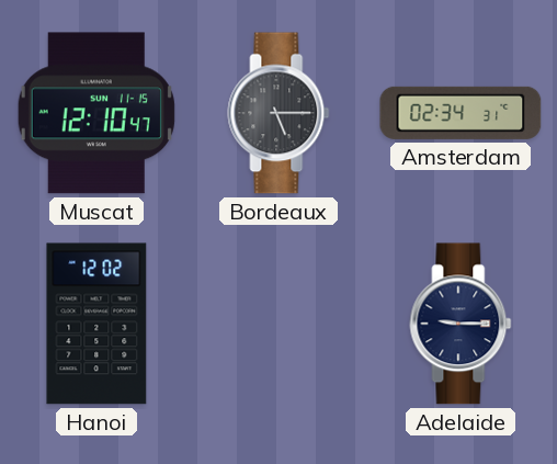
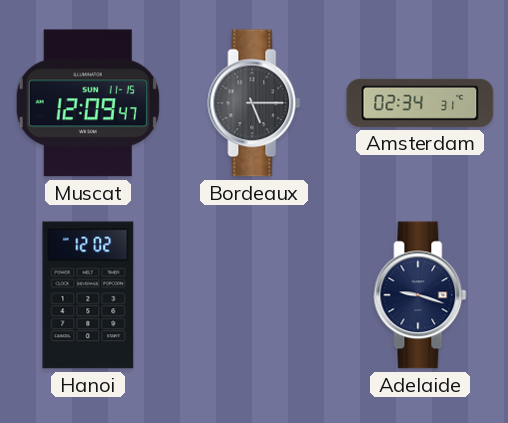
Muscat: 12:10 -> 12:09 (88, 103)
Adelaide: 9:15 -> 9:18 (420, 295)
